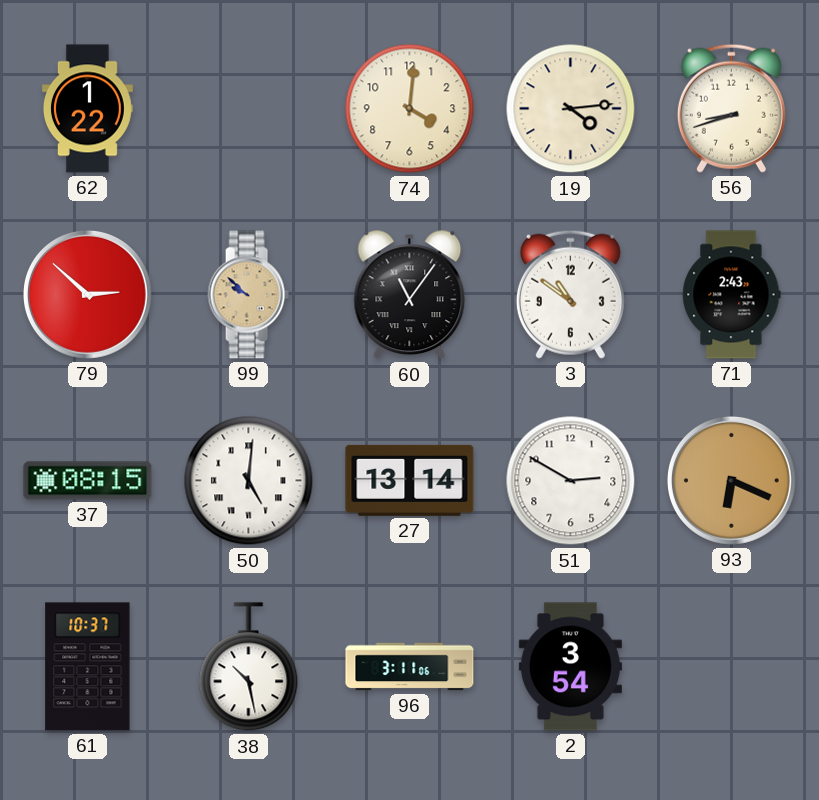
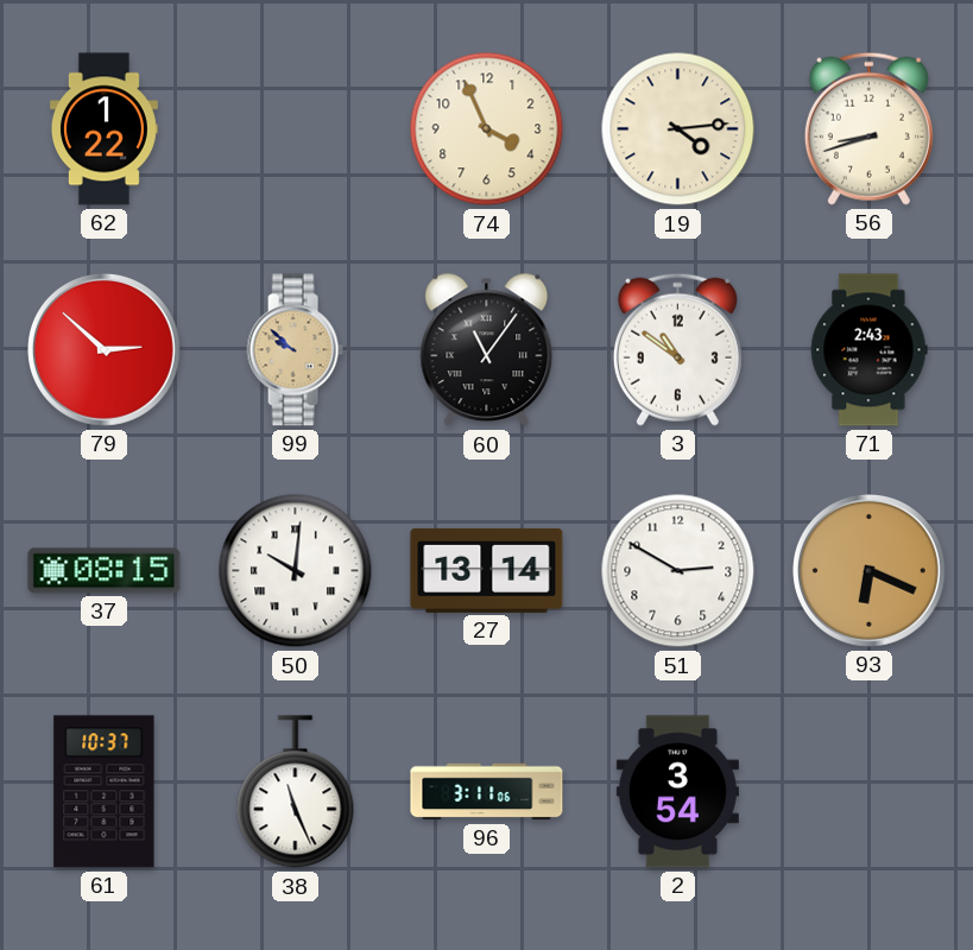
74: 4:01 -> 3:56 (487, 129)
50: 5:01 -> 10:01 (296, 571)
38: 10:28 -> 11:26 (296, 792)
